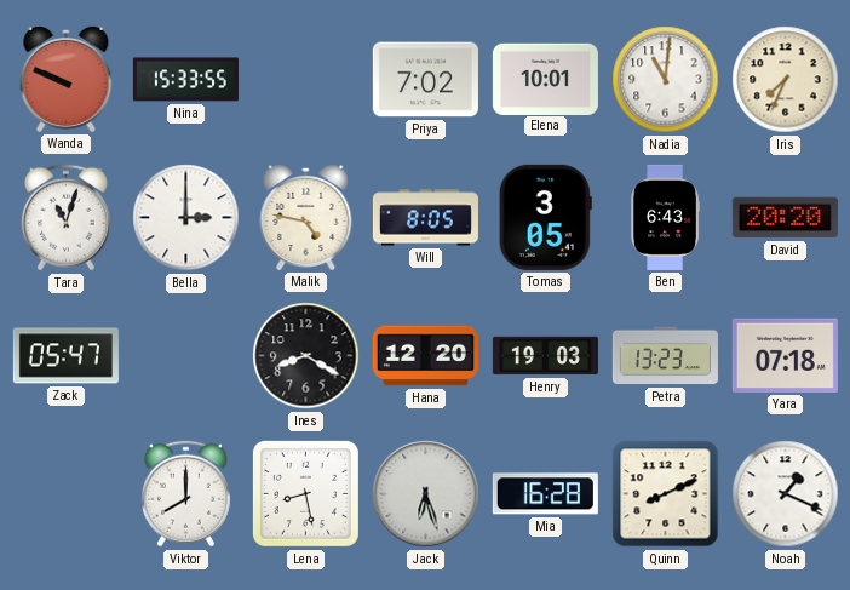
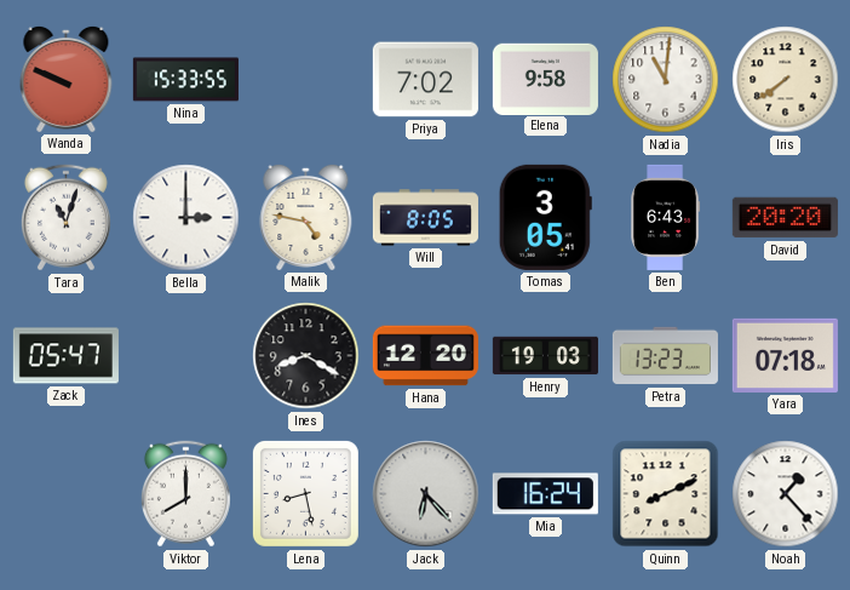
Elena: 10:01 -> 9:58 (545, 79)
Iris: 7:34 -> 7:39 (786, 80)
Jack: 6:27 -> 6:23 (426, 494)
Mia: 16:28 -> 16:24 (545, 494)
Noah: 1:19 -> 1:23 (786, 494)
